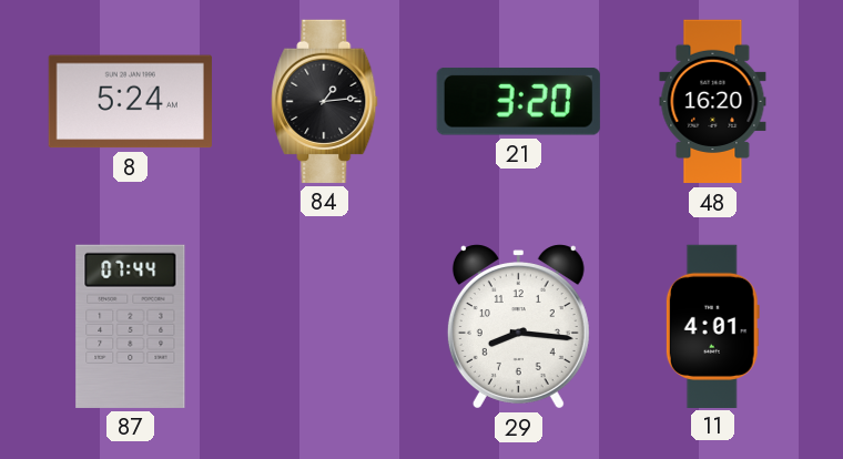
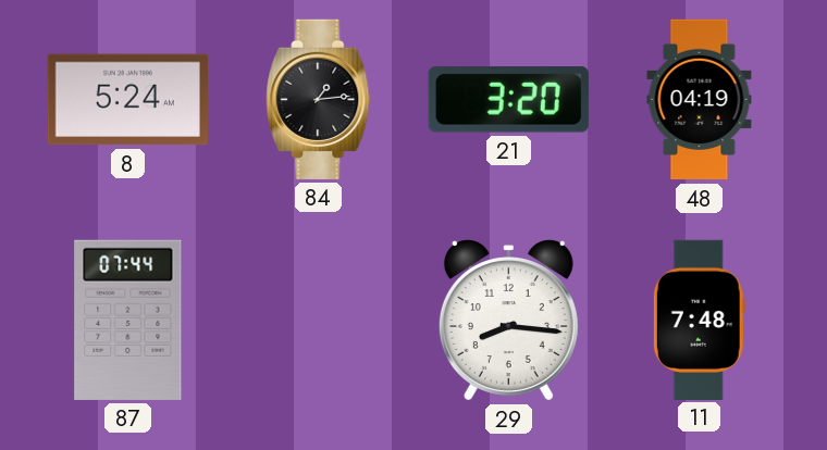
48: 16:20 -> 04:19 (700, 100)
11: 4:01 -> 7:48 (699, 320)
